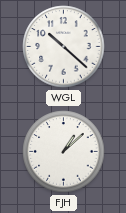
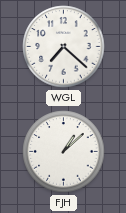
WGL: 10:22 -> 7:22 (64, 47)
